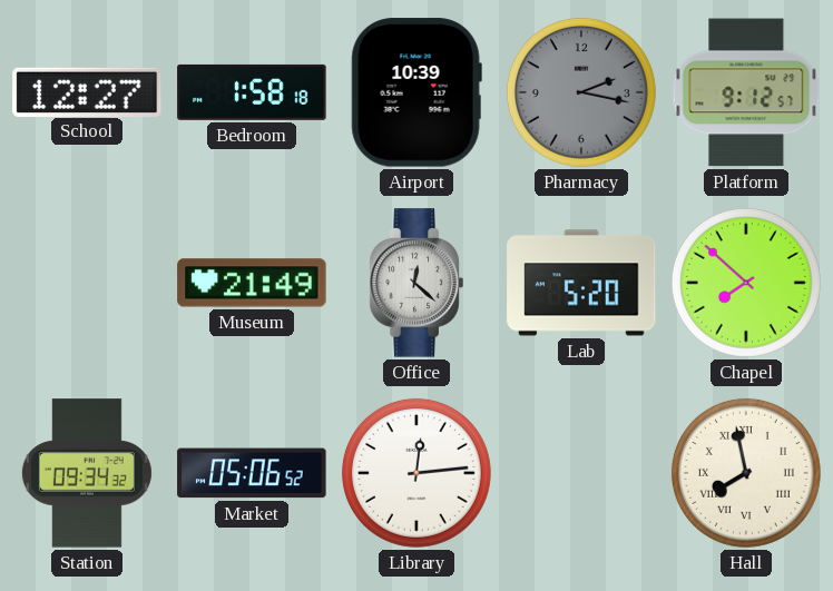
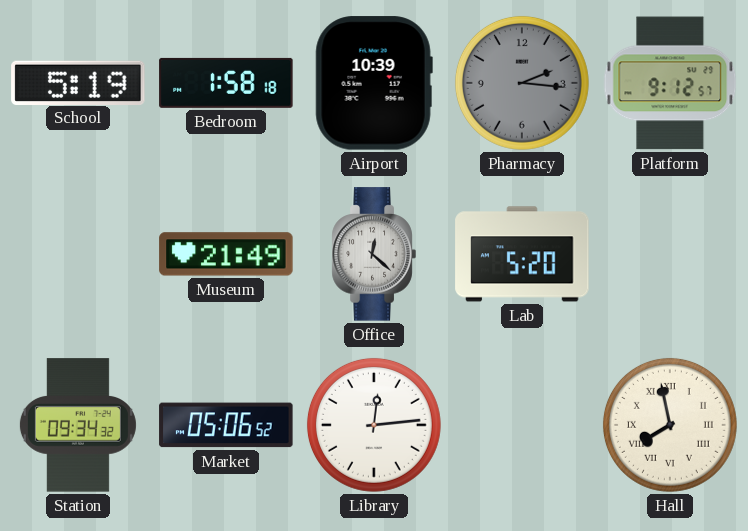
School: 12:27 -> 5:19 (78, 82)
Pharmacy: 2:17 -> 2:16 (522, 83)
Chapel: 7:52 -> none (746, 283)
